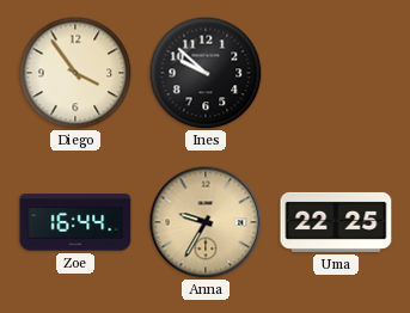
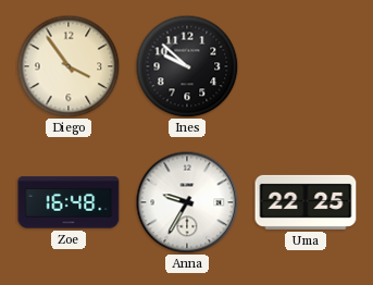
Zoe: 16:44 -> 16:48 (69, 202)
Anna dial: champagne -> white (187, 202)
